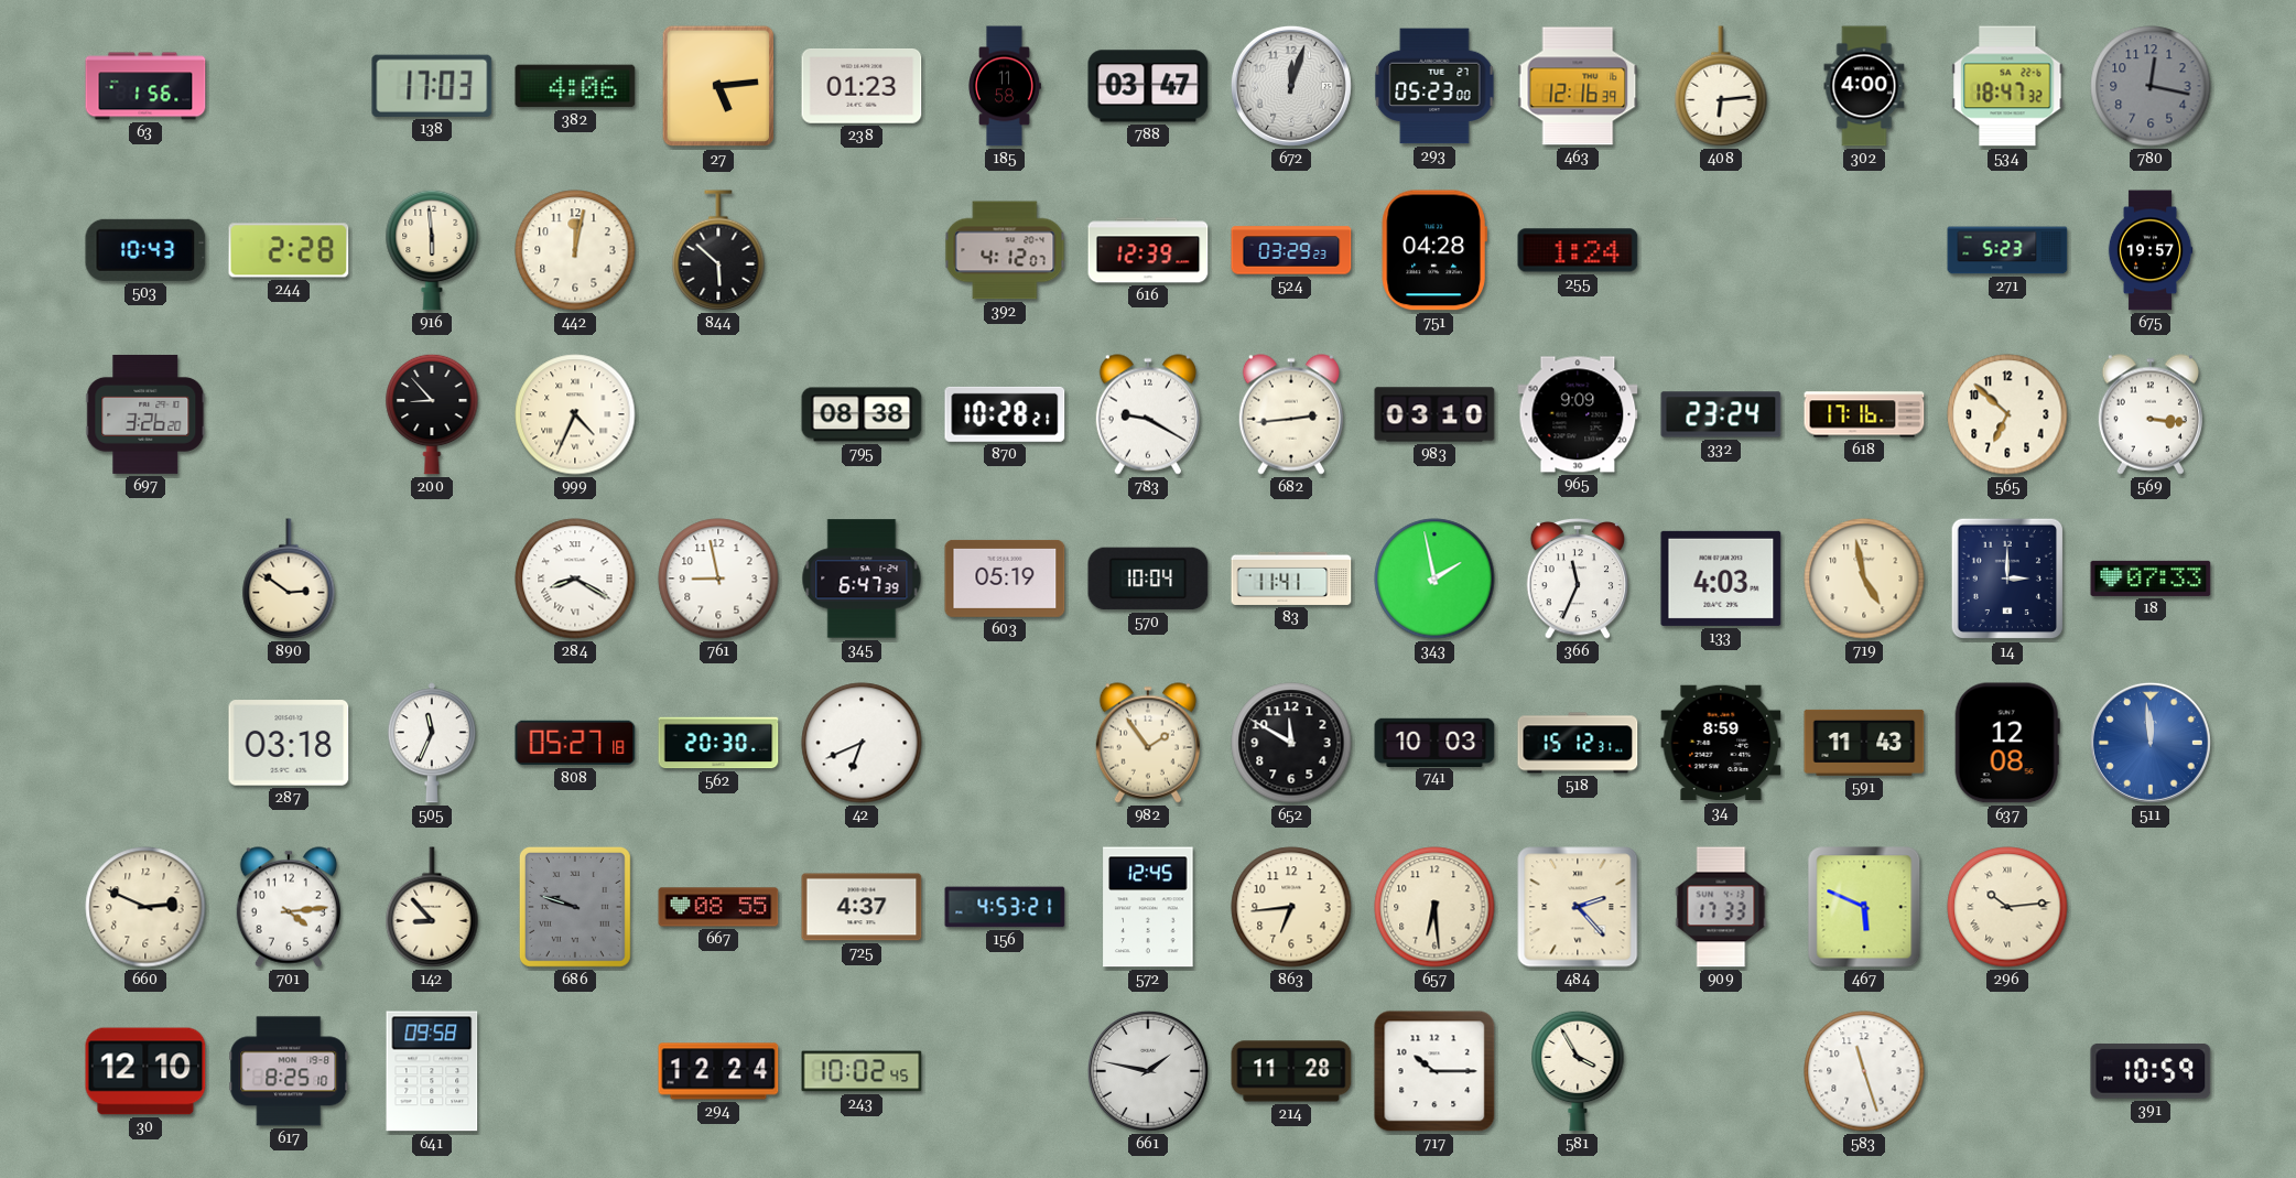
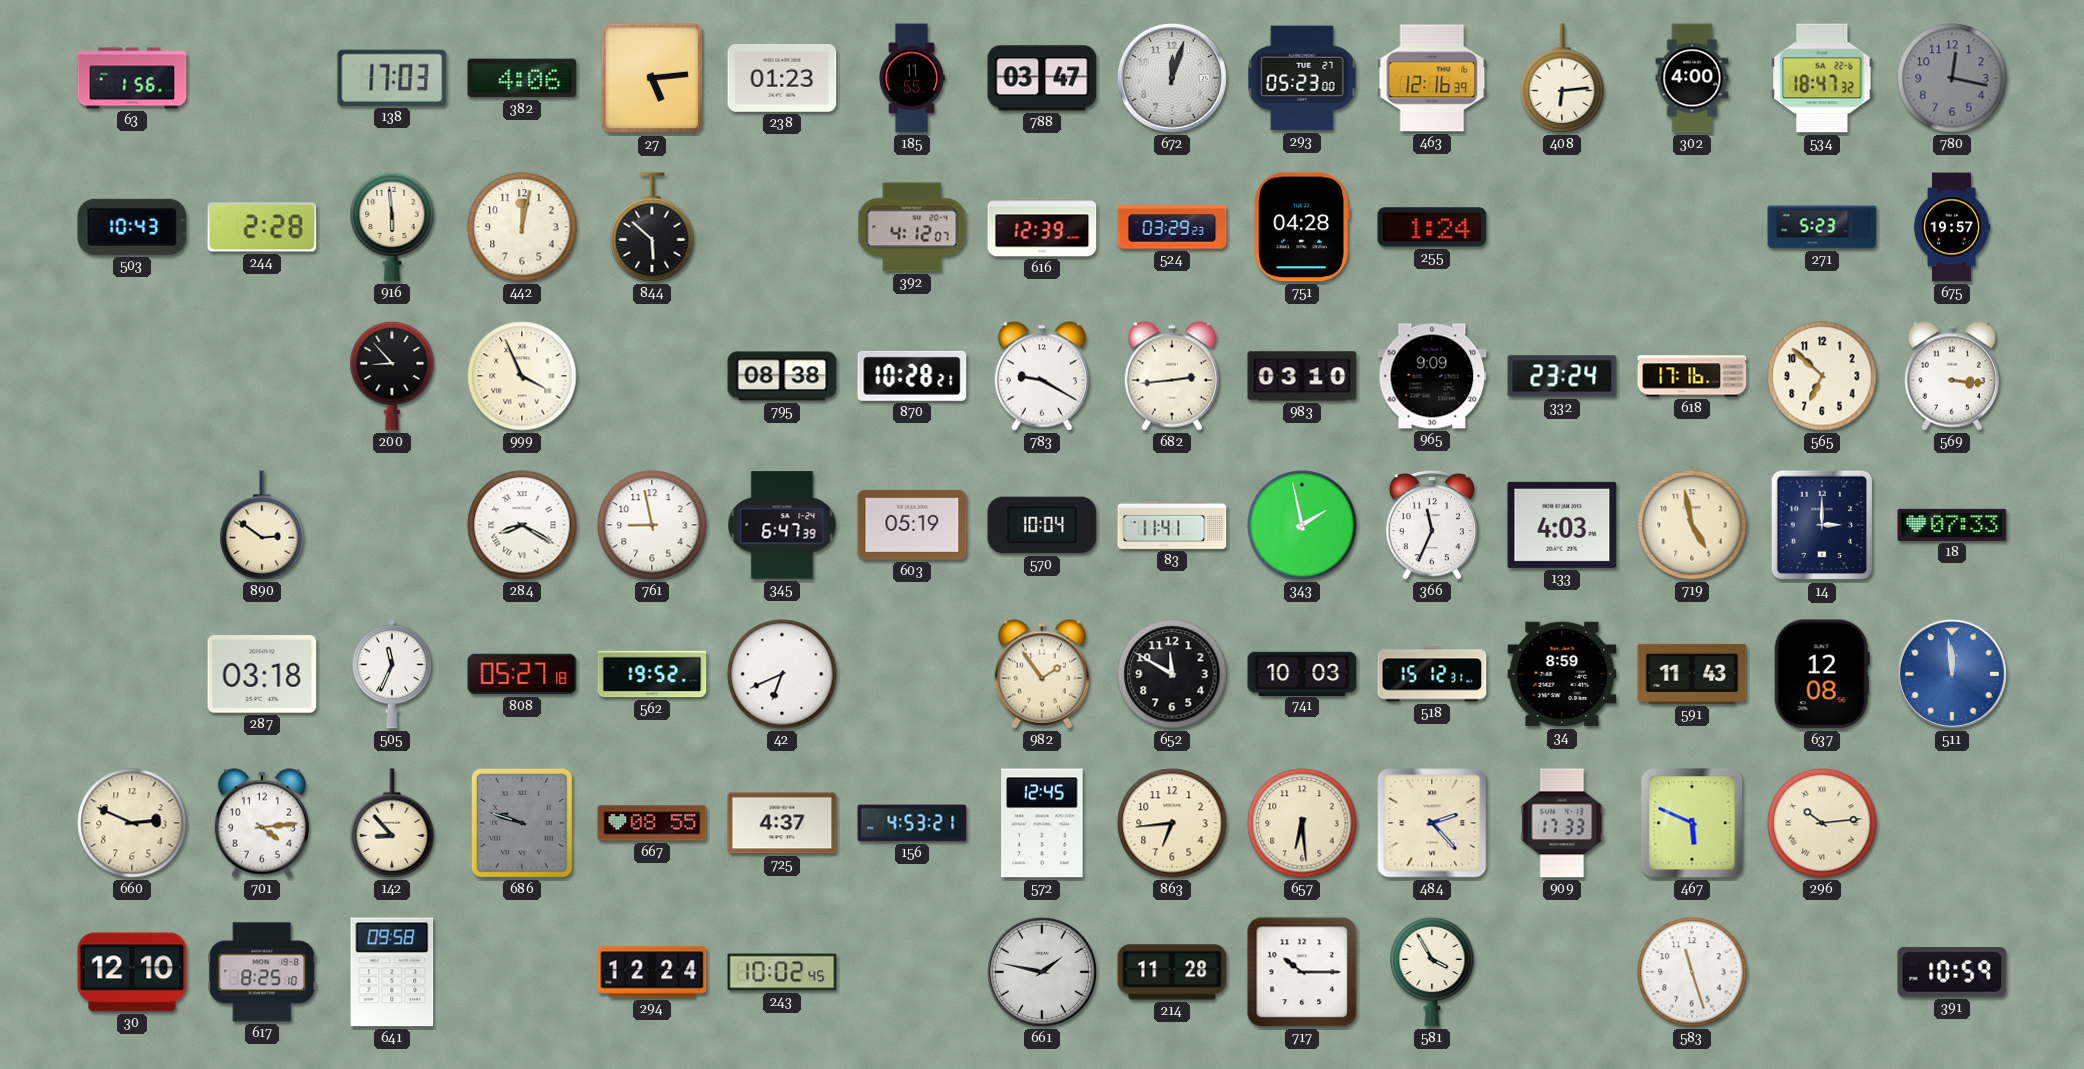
185: 11:58 -> 11:55 (912, 78)
697: 3:26 -> none (145, 414)
999: 4:34 -> 3:56 (522, 376)
562: 20:30 -> 19:52 (652, 674)
